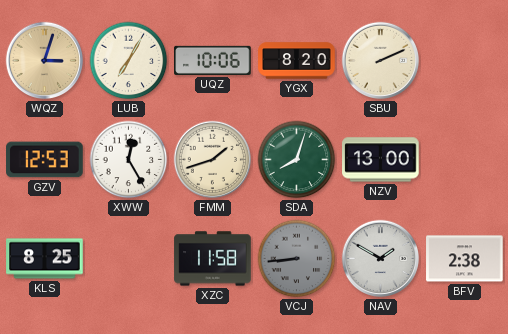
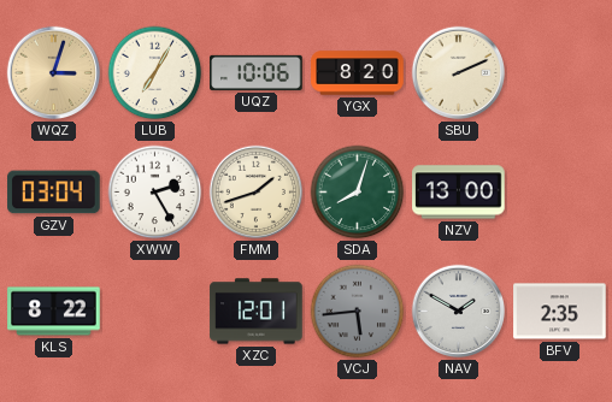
GZV: 12:53 -> 03:04 (54, 193)
XWW: 12:25 -> 2:25 (155, 193)
KLS: 8:25 -> 8:22 (54, 312)
XZC: 11:58 -> 12:01 (257, 312)
VCJ: 8:44 -> 5:44 (358, 312)
BFV: 2:38 -> 2:35 (560, 312)
